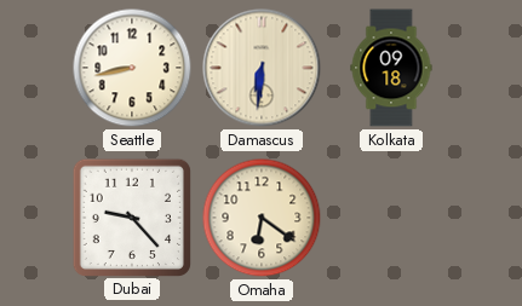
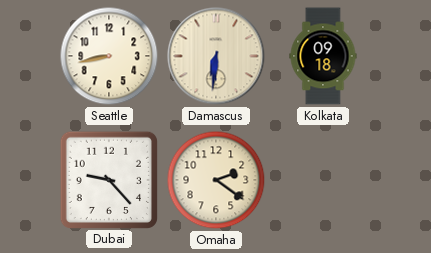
Omaha: 6:21 -> 2:21 (216, 180)
